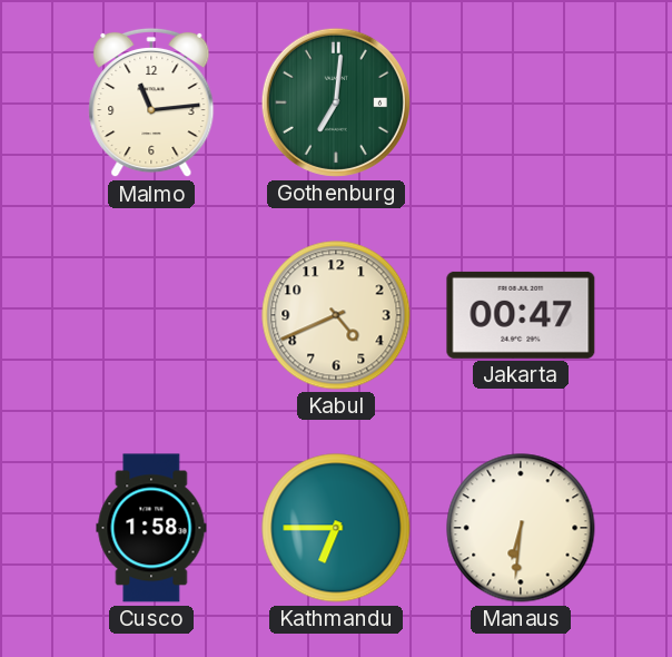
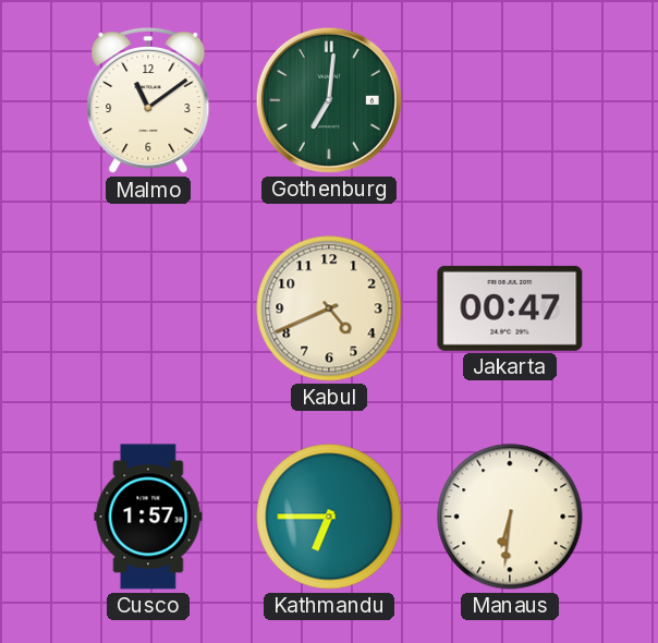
Malmo: 11:14 -> 11:09 (148, 100)
Cusco: 1:58 -> 1:57 (148, 517)
